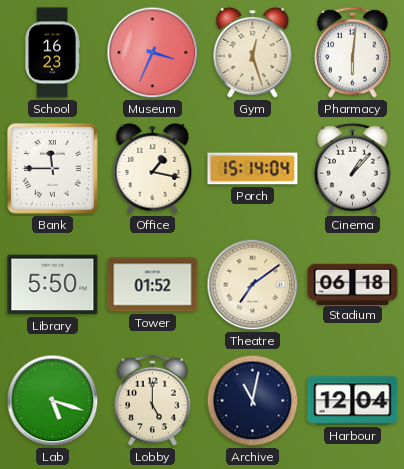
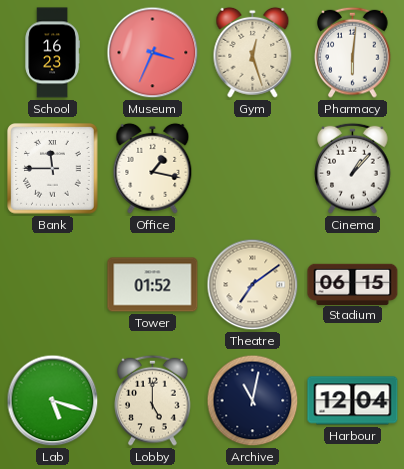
Porch: 15:14 -> none (253, 169)
Library: 5:50 -> none (53, 285)
Stadium: 06:18 -> 06:15 (353, 284)
